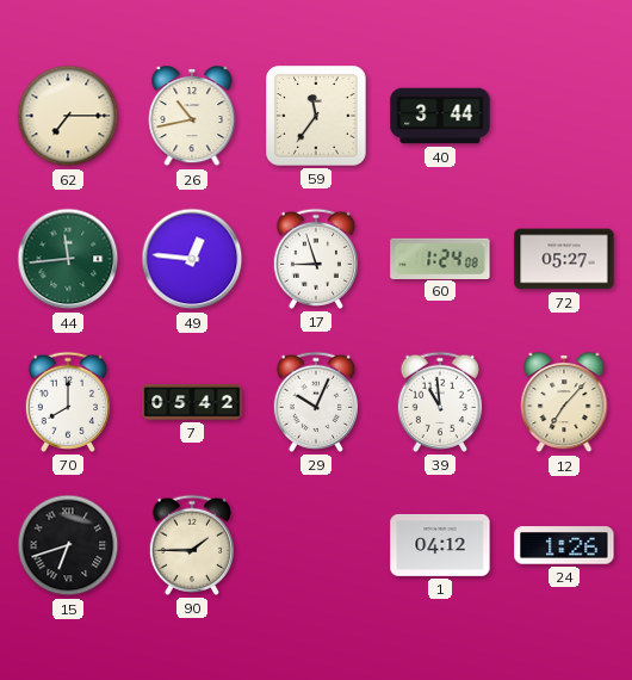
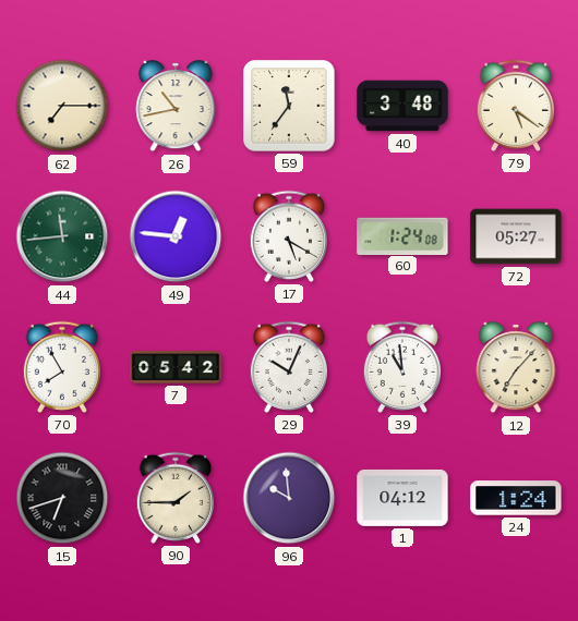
40: 3:44 -> 3:48 (402, 106)
79: none -> 5:21 (515, 106)
17: 8:57 -> 5:20 (288, 236)
70: 8:00 -> 7:55 (61, 367)
96: none -> 9:59 (289, 498)
24: 1:26 -> 1:24 (516, 498)
